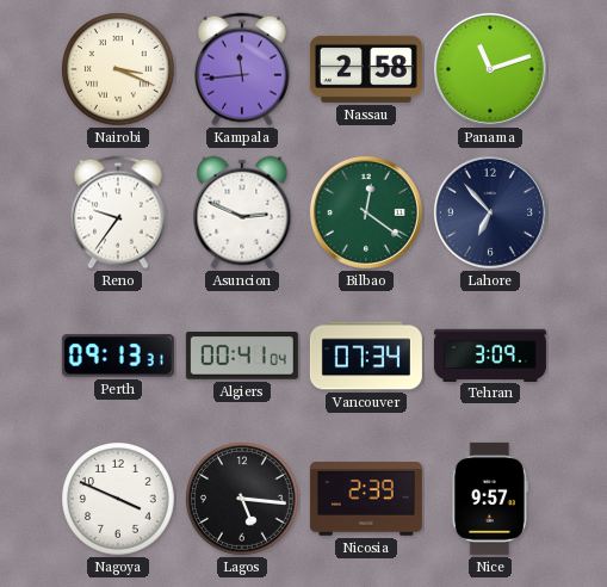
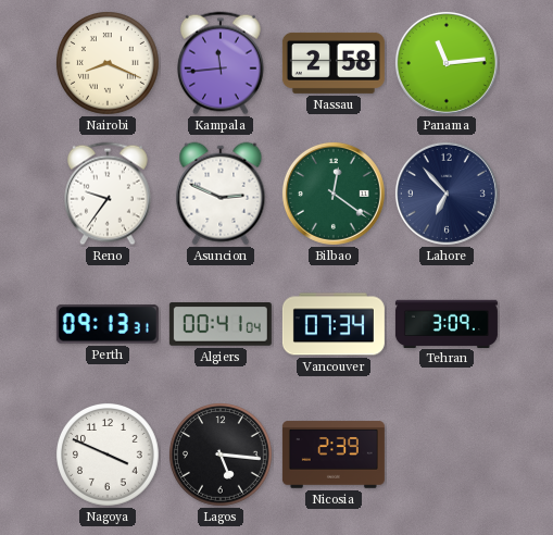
Nairobi: 3:19 -> 8:19 (109, 64)
Panama: 11:12 -> 11:14 (447, 63)
Nice: 9:57 -> none (490, 499)
